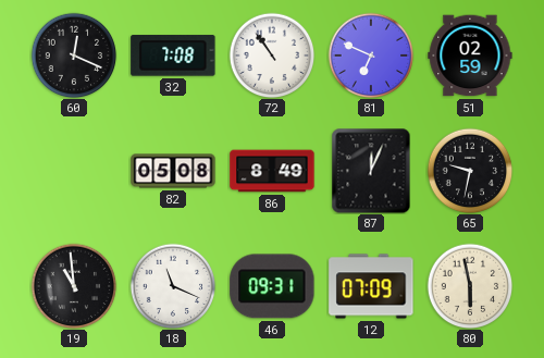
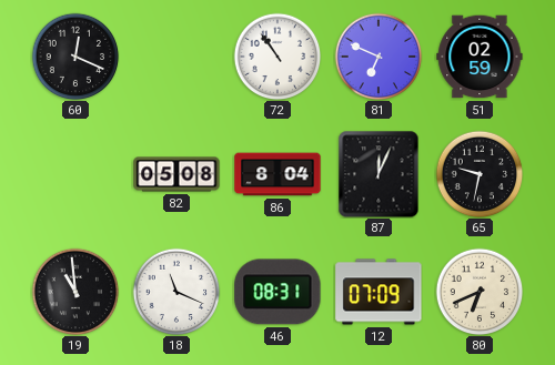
32: 7:08 -> none (173, 55)
86: 8:49 -> 8:04 (277, 174)
46: 09:31 -> 08:31 (277, 292)
80: 5:58 -> 6:41 (480, 292)
